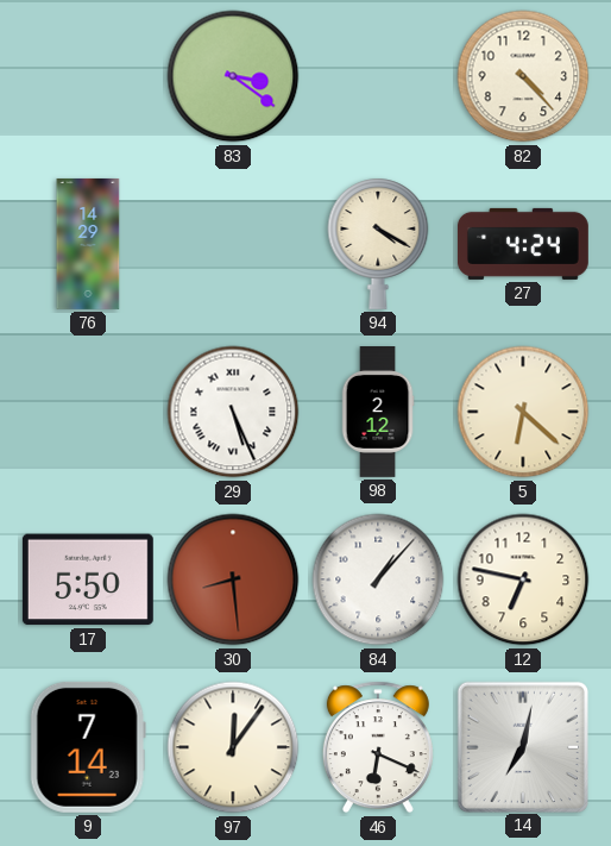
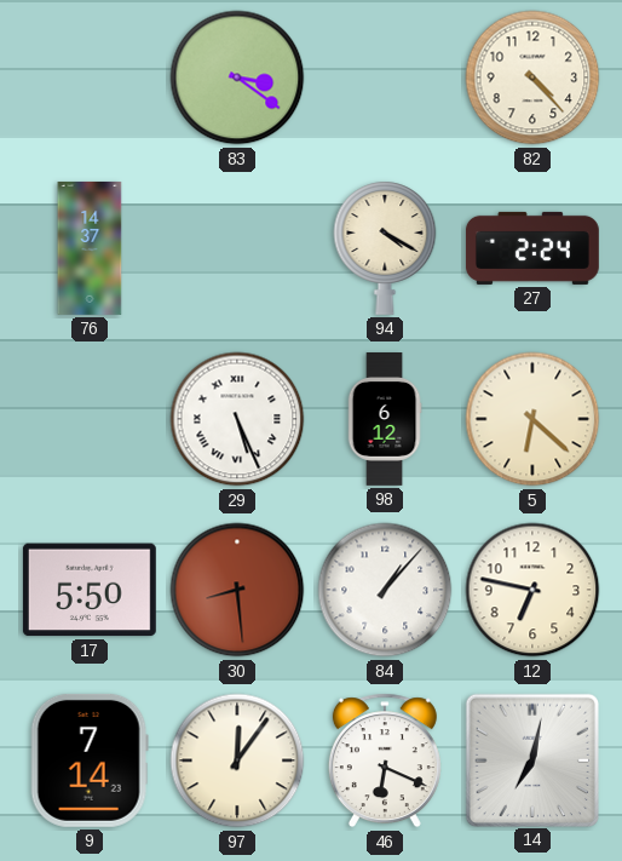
76: 14:29 -> 14:37 (90, 248)
27: 4:24 -> 2:24 (532, 248)
98: 2:12 -> 6:12 (385, 420)
